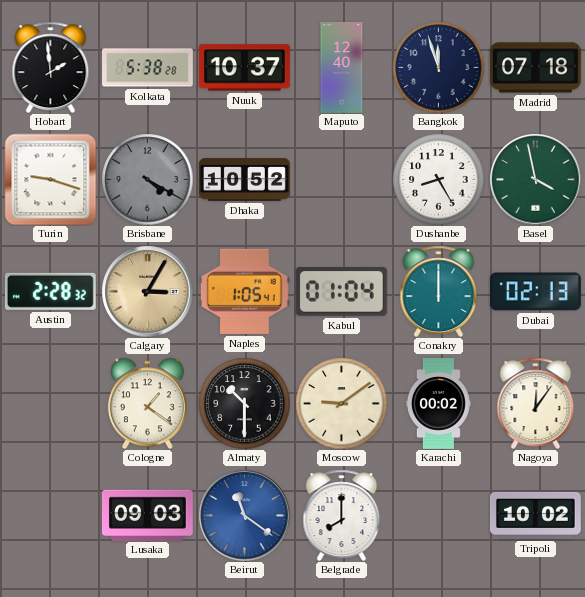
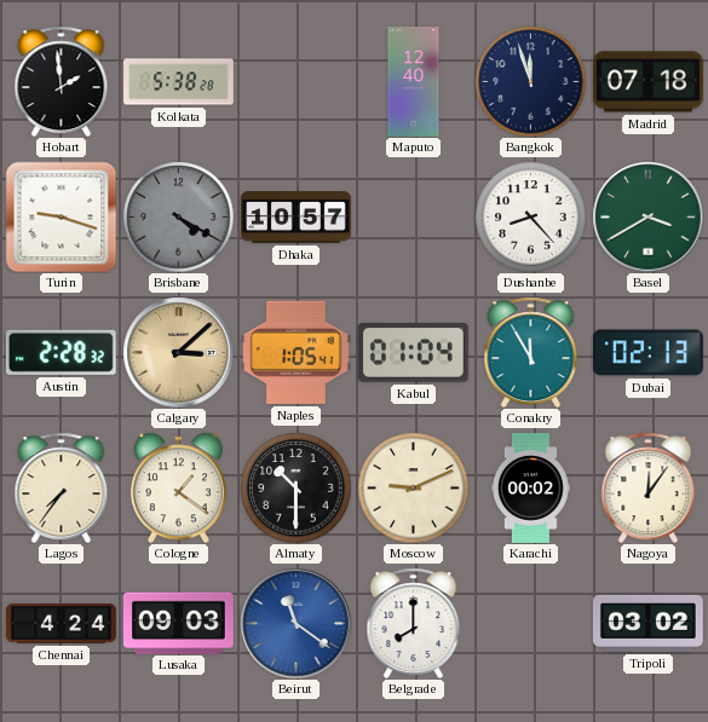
Nuuk: 10:37 -> none (245, 68)
Dhaka: 10:52 -> 10:57 (297, 218)
Dushanbe: 8:25 -> 8:23 (530, 216)
Basel: 3:58 -> 3:40 (647, 216)
Calgary: 3:05 -> 3:08 (178, 352)
Conakry: 12:00 -> 11:55 (531, 352)
Lagos: none -> 7:36 (62, 487)
Moscow: 9:09 -> 9:11 (413, 487)
Chennai: none -> 4:24 (61, 624)
Tripoli: 10:02 -> 03:02 (647, 623)
